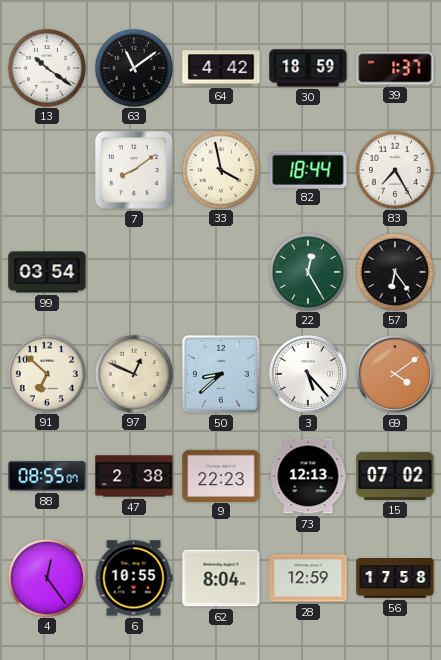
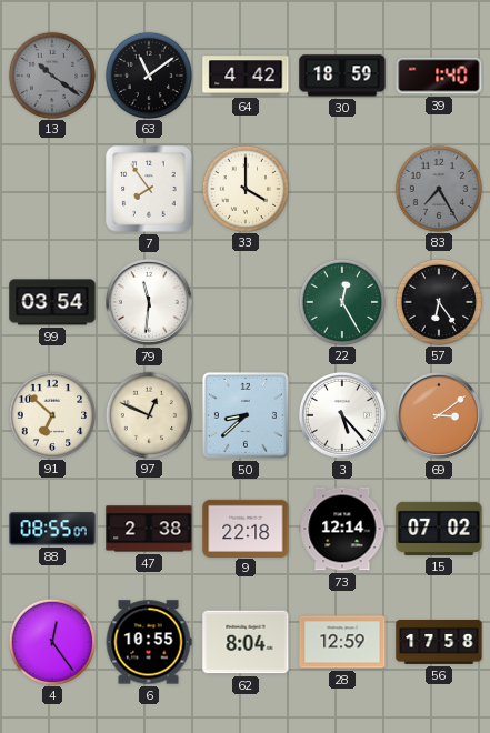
13 dial: white -> grey (51, 74)
39: 1:37 -> 1:40 (439, 76)
7: 8:09 -> 7:54 (149, 189)
33: 3:58 -> 4:00 (244, 188)
82: 18:44 -> none (308, 169)
83 dial: white -> grey (438, 188)
79: none -> 11:31 (149, 302)
69: 4:09 -> 3:09 (439, 415)
9: 22:23 -> 22:18 (246, 528)
73: 12:13 -> 12:14 (342, 529)
